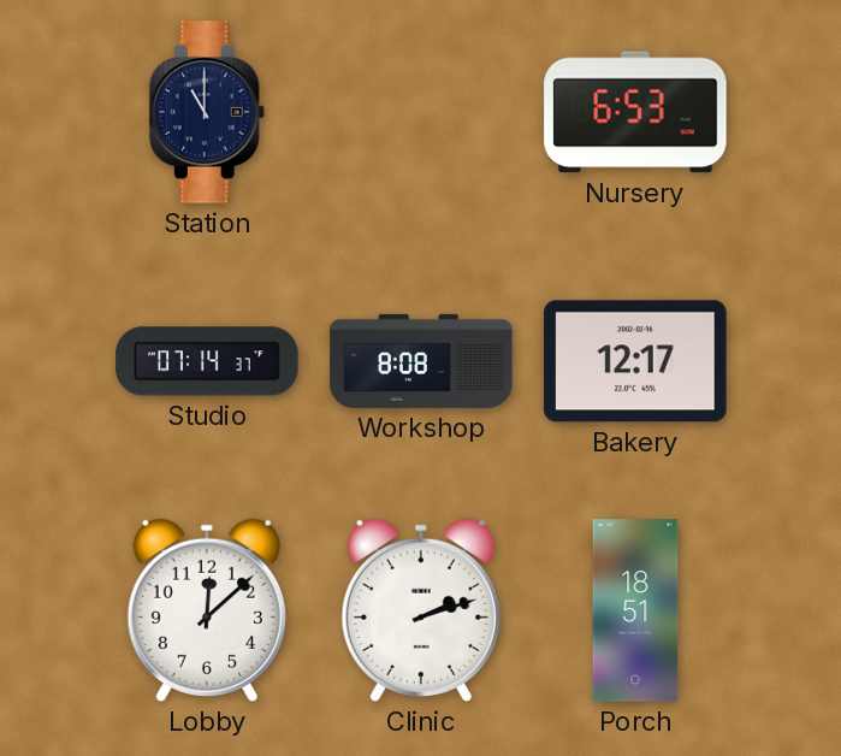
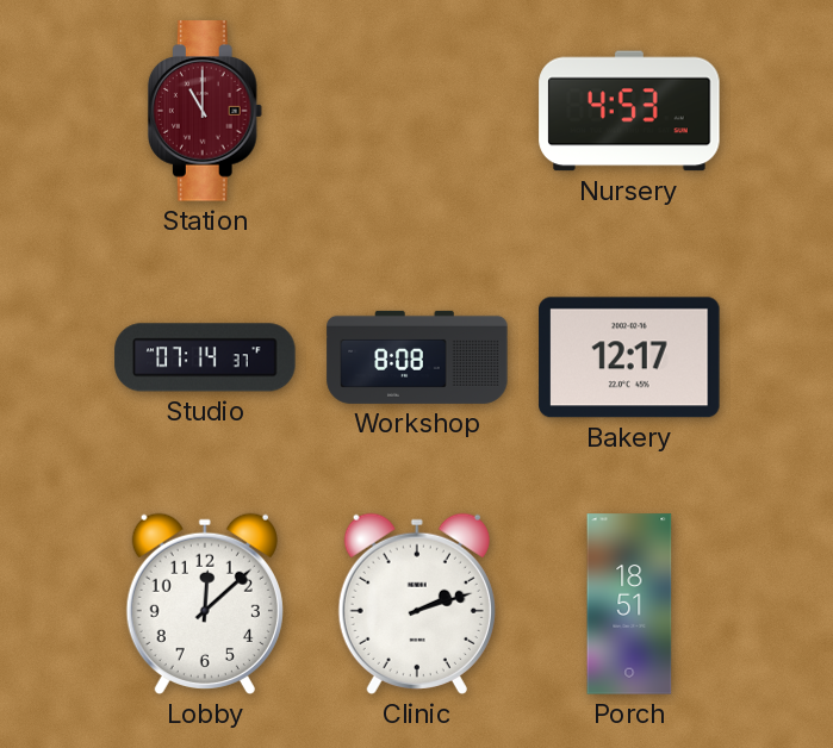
Station dial: navy -> burgundy (205, 111)
Nursery: 6:53 -> 4:53 (629, 111)
